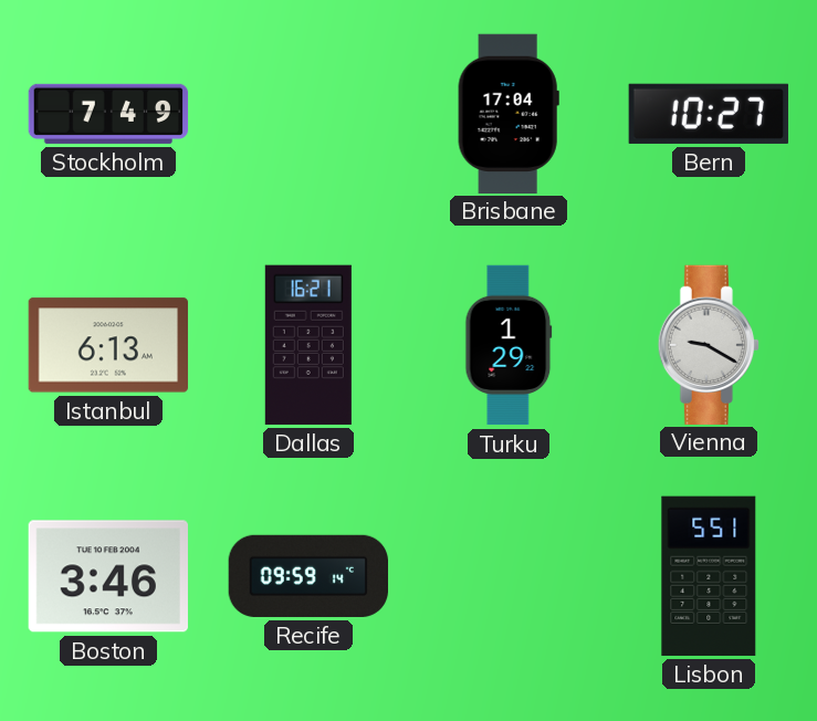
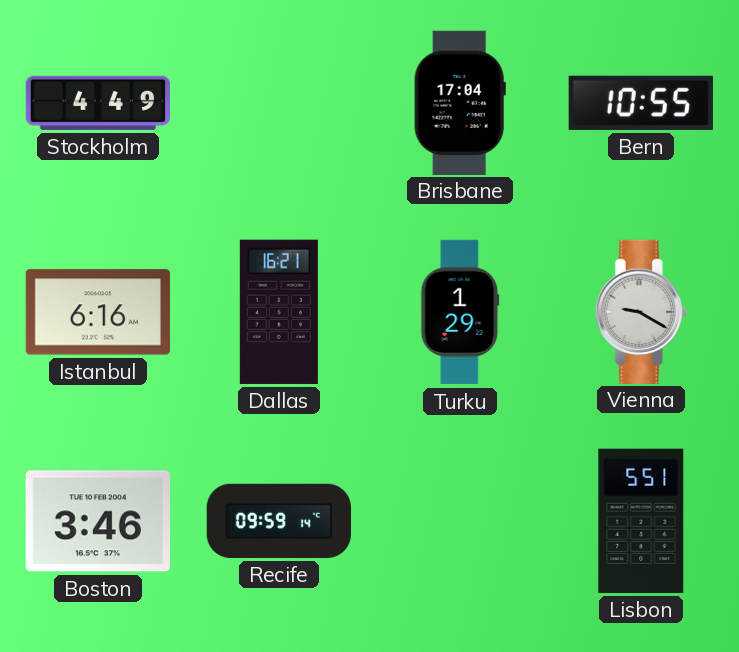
Stockholm: 7:49 -> 4:49 (98, 103)
Bern: 10:27 -> 10:55 (641, 103)
Istanbul: 6:13 -> 6:16 (97, 312)
